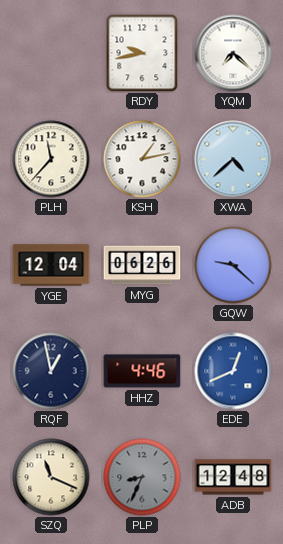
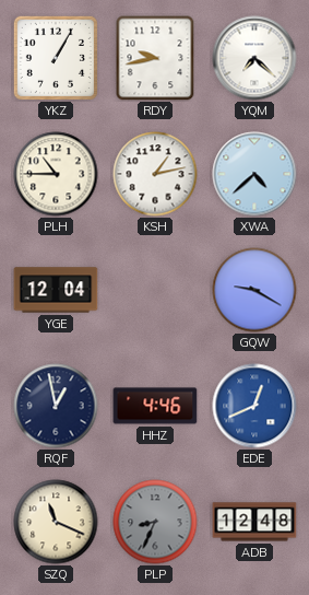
YKZ: none -> 1:05 (56, 58)
PLH: 11:37 -> 10:45 (56, 174)
MYG: 06:26 -> none (142, 265)
GQW: 9:22 -> 9:20 (254, 290)
